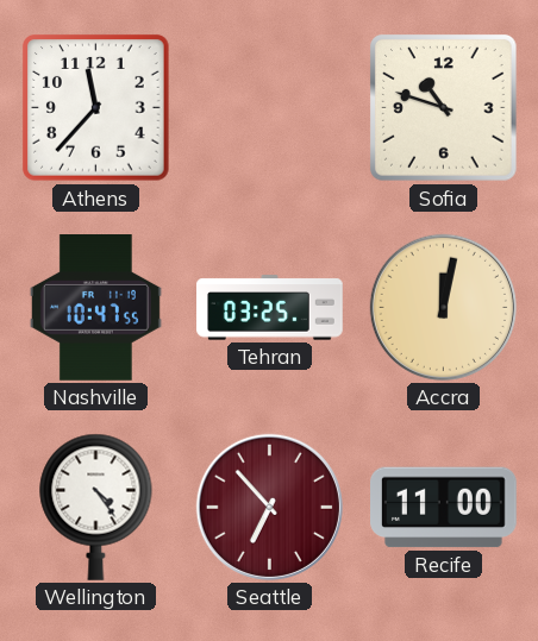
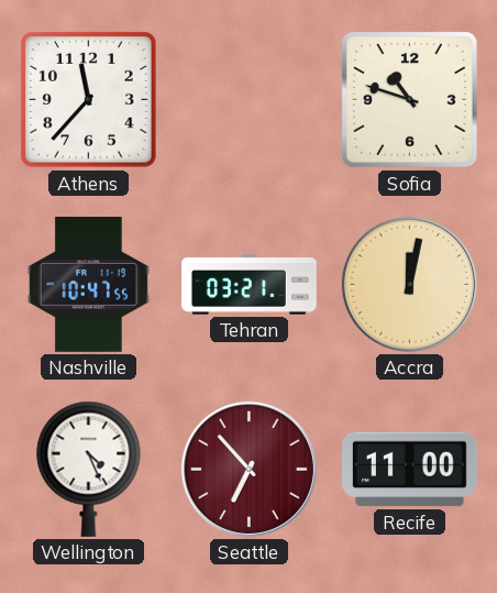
Tehran: 03:25 -> 03:21 (250, 285)
Wellington: 4:24 -> 4:26 (89, 469)
